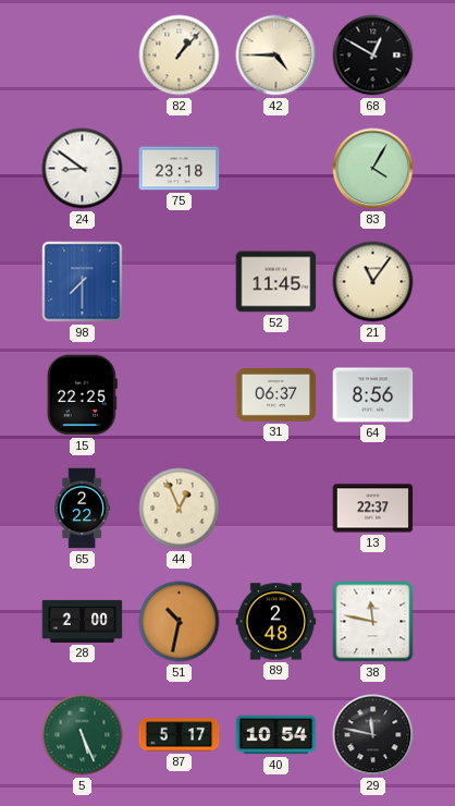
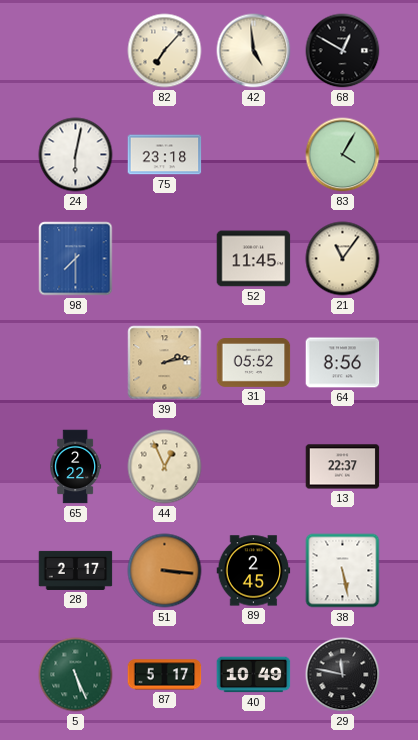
82: 1:07 -> 7:07 (165, 51)
42: 4:45 -> 4:59 (254, 51)
24: 8:51 -> 6:02 (76, 155)
15: 22:25 -> none (82, 395)
39: none -> 2:13 (165, 363)
31: 06:37 -> 05:52 (254, 363)
28: 2:00 -> 2:17 (76, 570)
51: 10:32 -> 3:16 (165, 571)
89: 2:48 -> 2:45 (254, 571)
38: 11:47 -> 5:28 (343, 571)
40: 10:54 -> 10:49 (254, 675)
